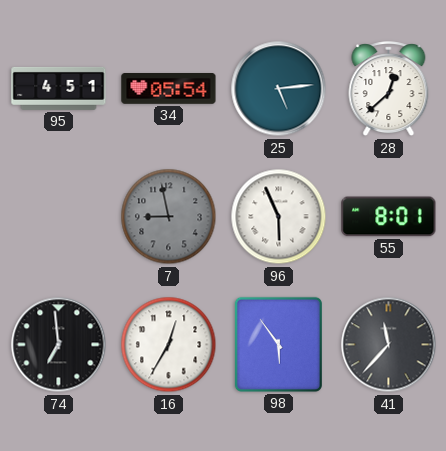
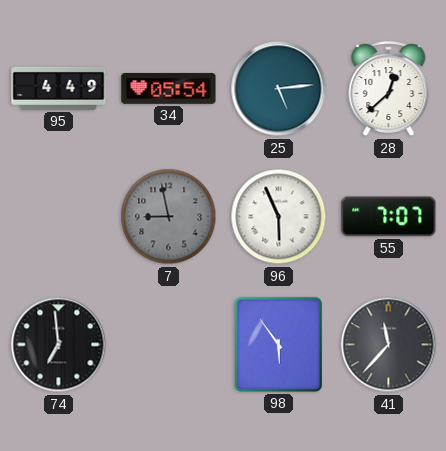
95: 4:51 -> 4:49 (59, 88)
55: 8:01 -> 7:07 (389, 217)
16: 12:35 -> none (169, 345)
